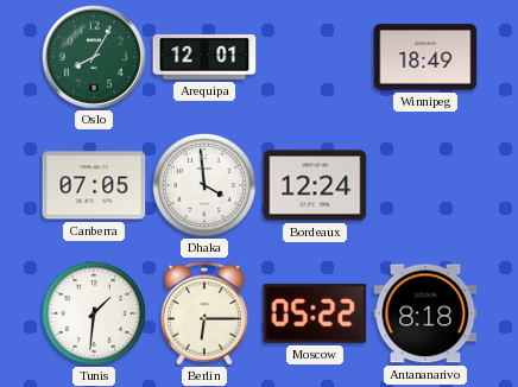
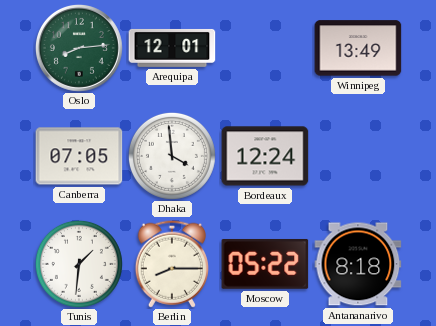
Oslo: 8:05 -> 8:14 (79, 48)
Winnipeg: 18:49 -> 13:49 (358, 48)
Berlin: 6:15 -> 8:15 (172, 264)
